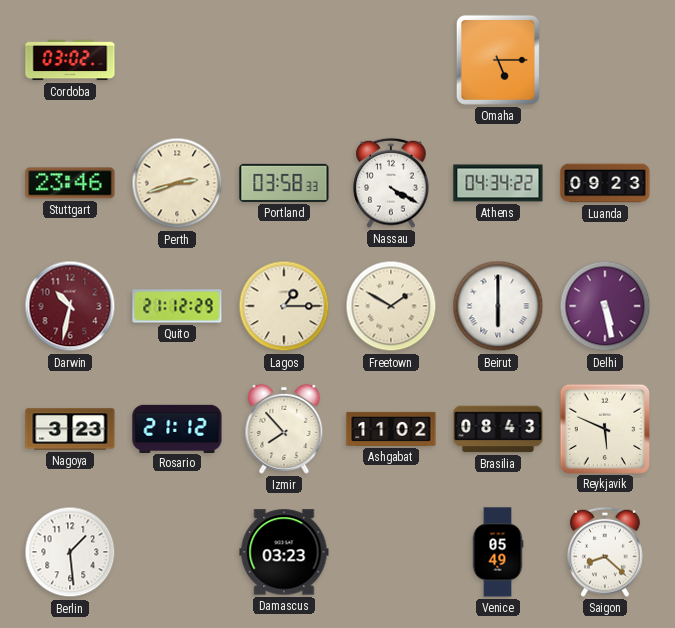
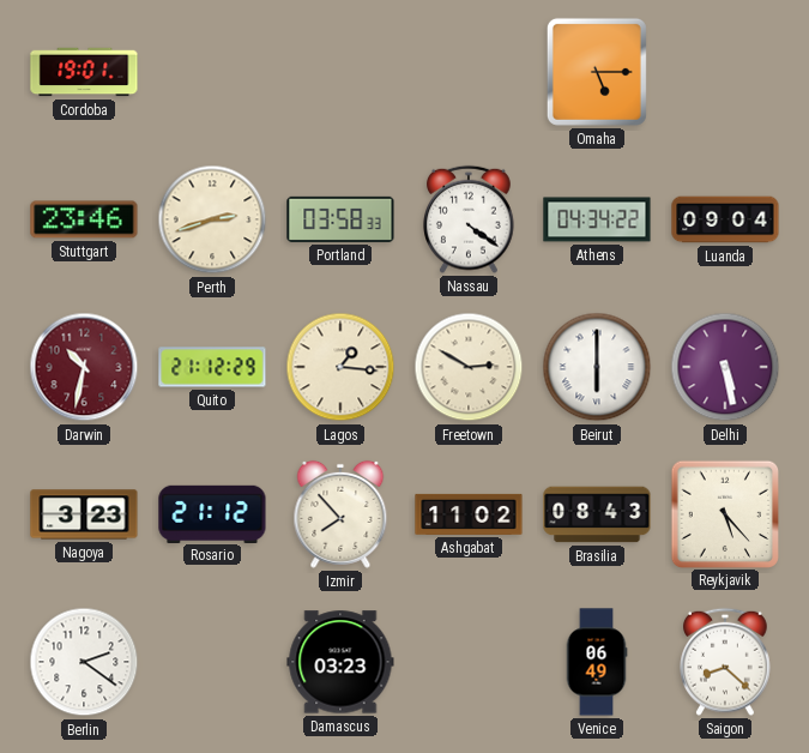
Cordoba: 03:02 -> 19:01 (84, 72)
Nassau: 4:20 -> 4:21 (469, 219)
Luanda: 09:23 -> 09:04 (725, 219)
Lagos: 1:15 -> 1:16 (340, 367)
Freetown: 1:50 -> 2:50 (469, 367)
Reykjavik: 5:49 -> 5:23 (724, 513)
Berlin: 1:29 -> 2:21 (84, 662)
Venice: 05:49 -> 06:49 (597, 662)
